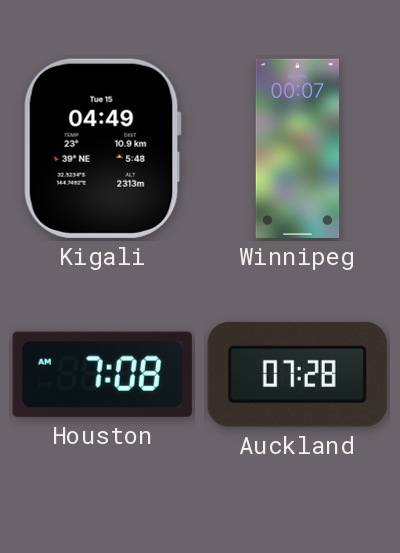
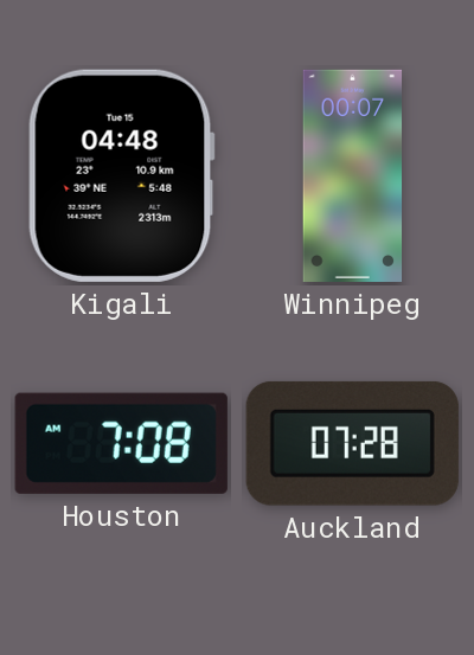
Kigali: 04:49 -> 04:48 (121, 175)
